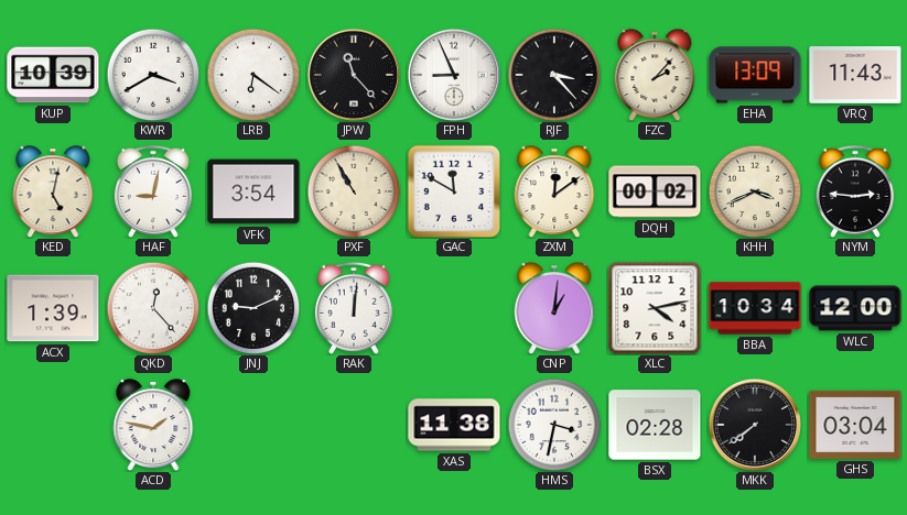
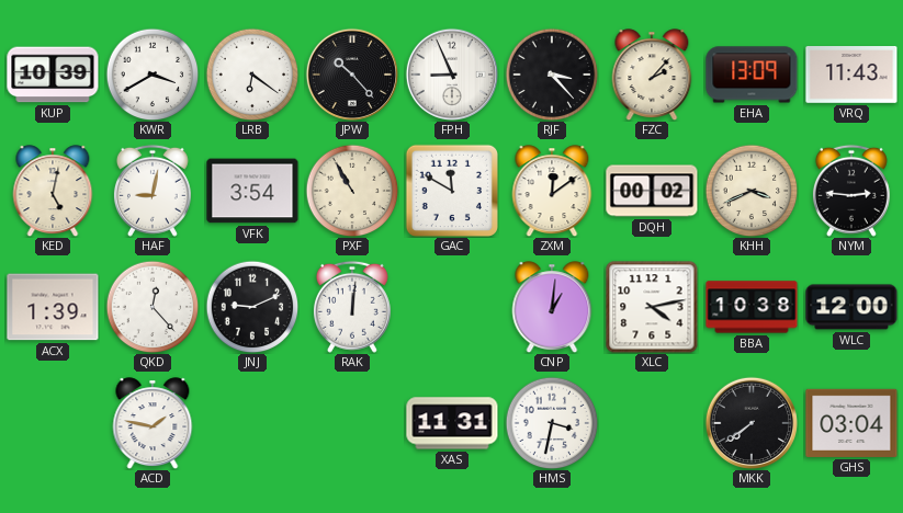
JPW: 11:23 -> 10:23 (351, 73)
BBA: 10:34 -> 10:38 (752, 307)
XAS: 11:38 -> 11:31 (452, 423)
BSX: 02:28 -> none (655, 425)
